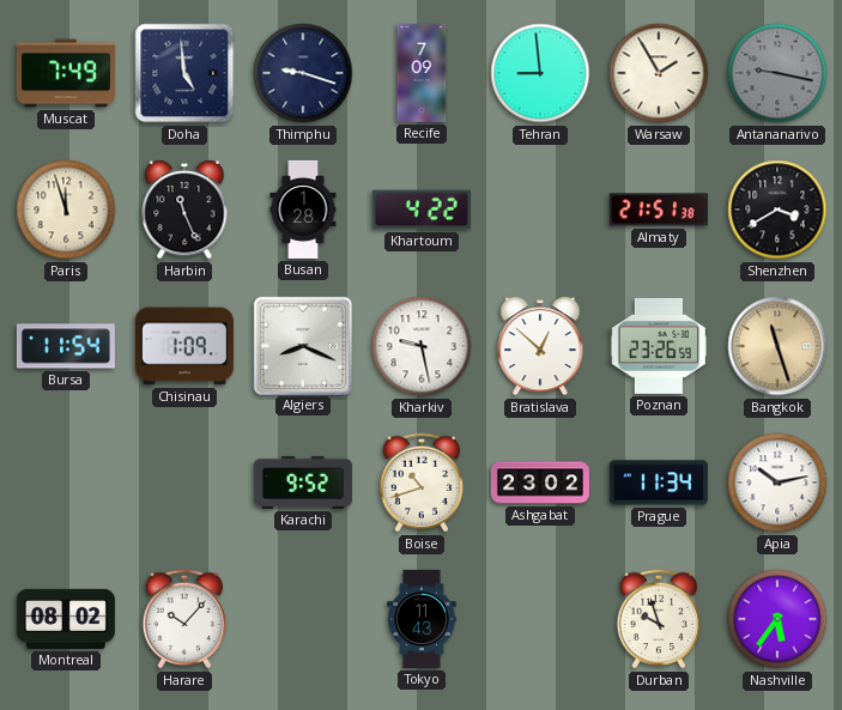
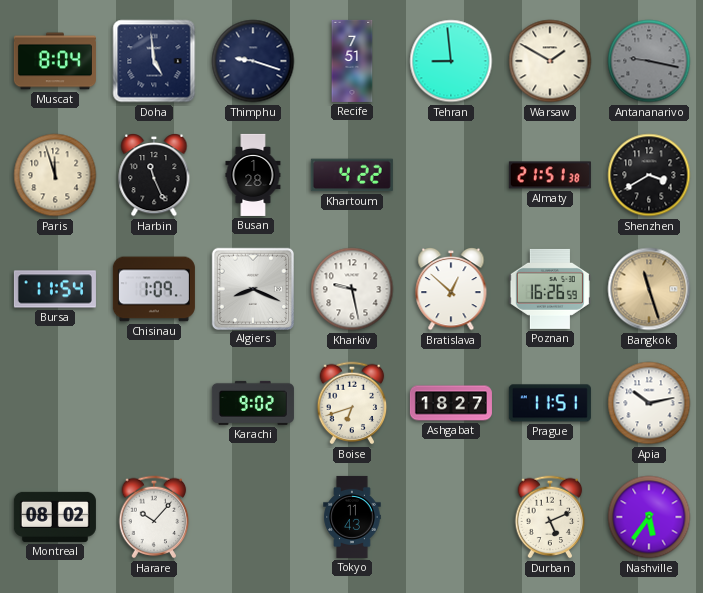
Muscat: 7:49 -> 8:04 (55, 61)
Recife: 7:09 -> 7:51 (352, 61)
Warsaw: 1:55 -> 1:50 (550, 61)
Poznan: 23:26 -> 16:26 (550, 289)
Karachi: 9:52 -> 9:02 (253, 403)
Boise: 10:42 -> 6:42 (352, 403)
Ashgabat: 23:02 -> 18:27 (451, 403)
Prague: 11:34 -> 11:51 (550, 403)
Durban: 9:57 -> 5:11 (550, 517)
